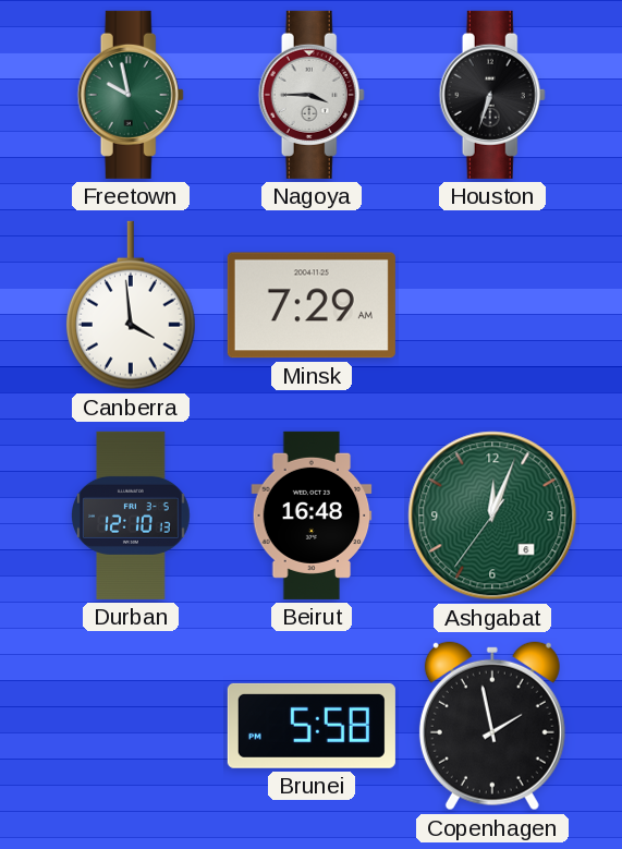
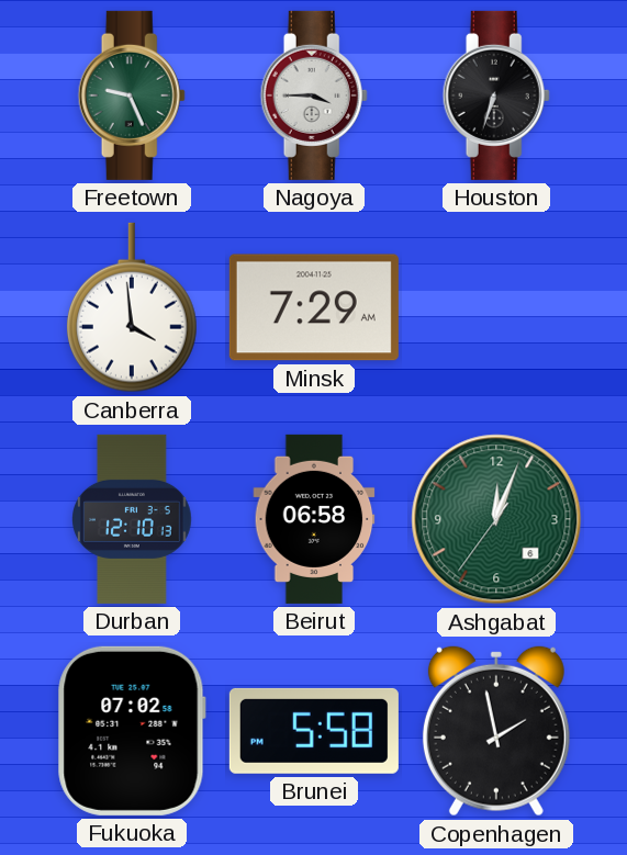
Freetown: 9:58 -> 9:26 (132, 95)
Beirut: 16:48 -> 06:58 (314, 519)
Fukuoka: none -> 07:02 (132, 731)
